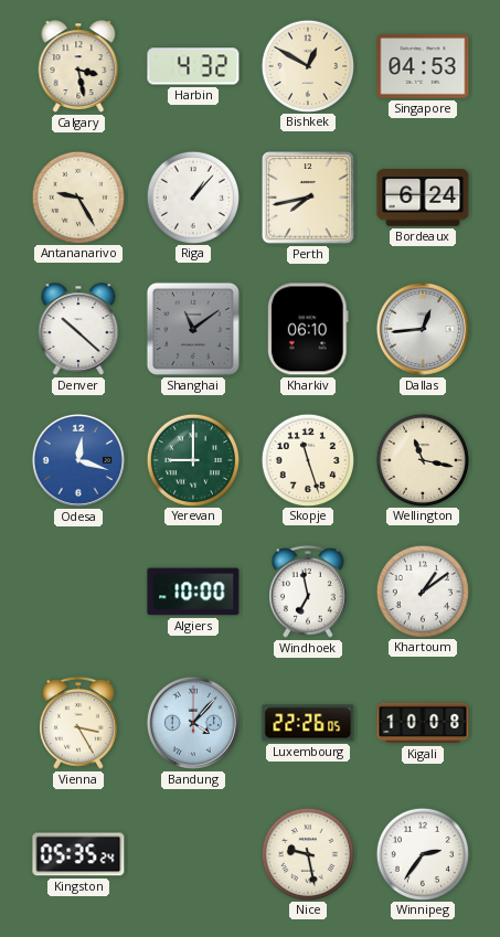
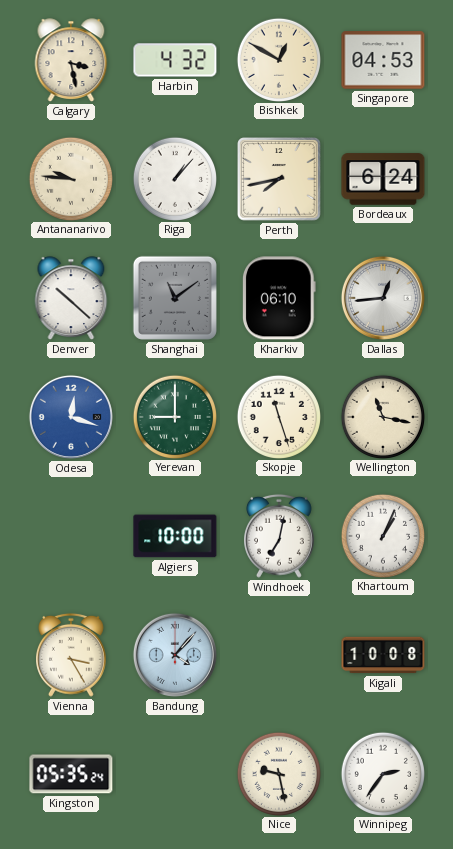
Antananarivo: 9:25 -> 9:46 (70, 178)
Windhoek: 6:58 -> 7:02 (280, 536)
Khartoum: 1:09 -> 1:04 (382, 535)
Luxembourg: 22:26 -> none (308, 723)
